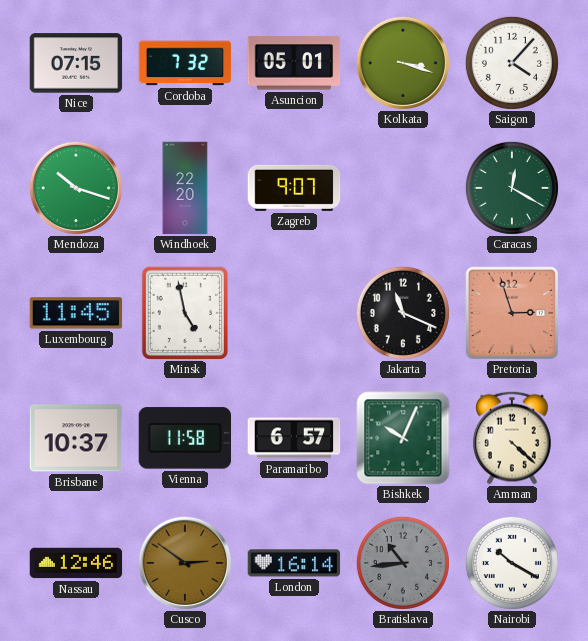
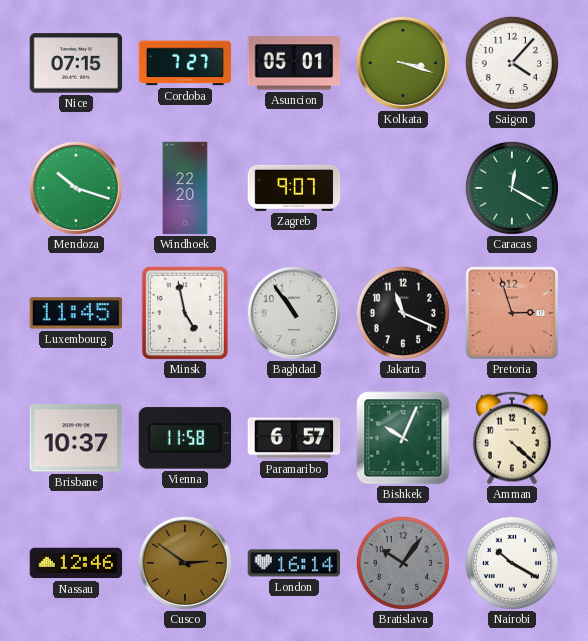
Cordoba: 7:32 -> 7:27 (185, 63)
Baghdad: none -> 10:54 (294, 313)
Bratislava: 10:44 -> 10:06 (403, 563)
